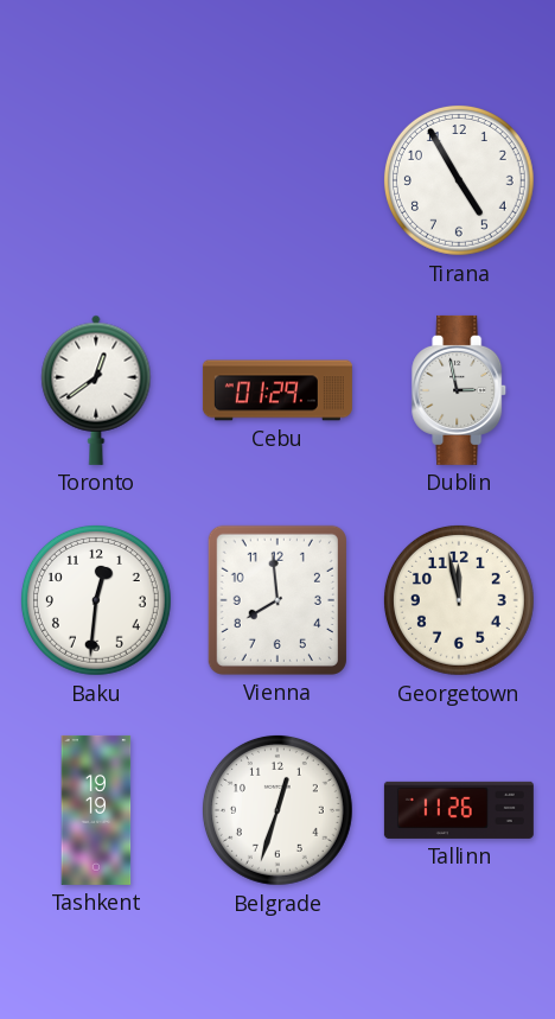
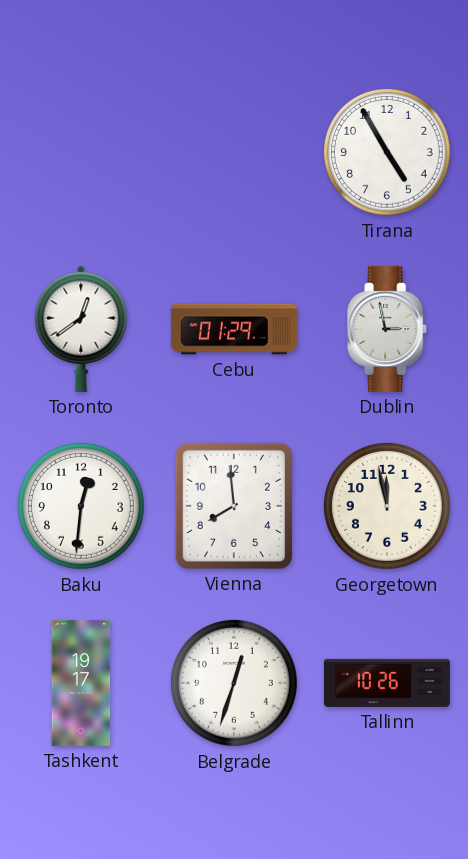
Tashkent: 19:19 -> 19:17 (81, 683)
Tallinn: 11:26 -> 10:26 (387, 683)
